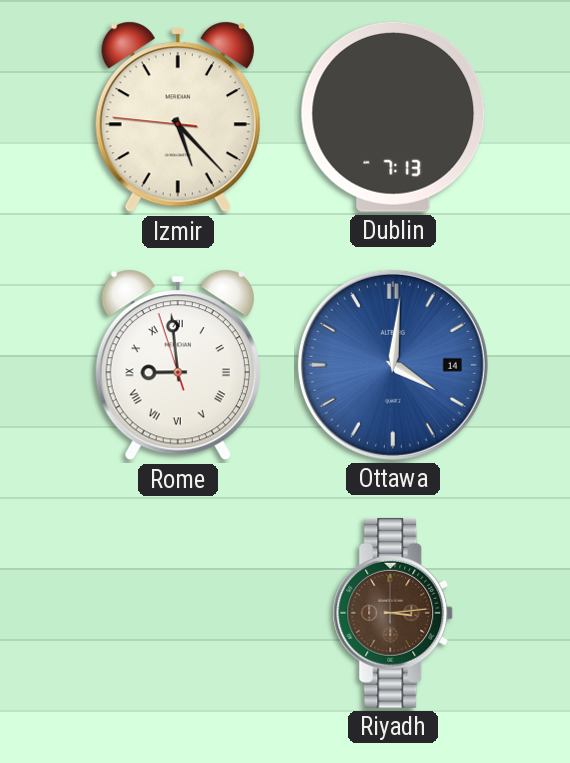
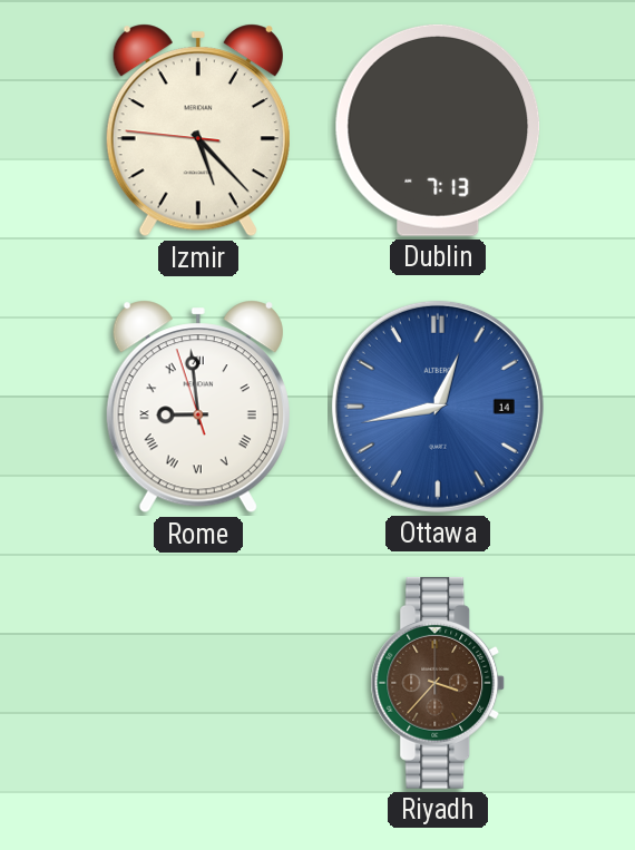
Ottawa: 4:01 -> 12:43 (438, 407)
Riyadh: 3:14 -> 3:37 (438, 683)
